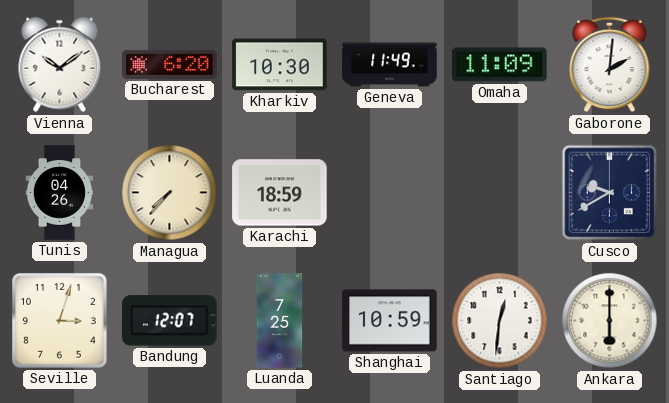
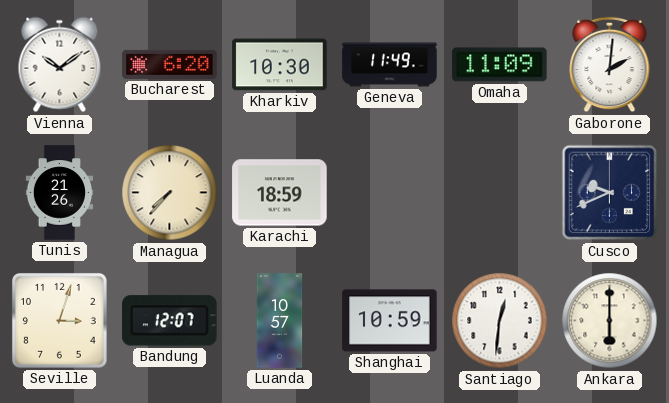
Tunis: 04:26 -> 21:26 (60, 193)
Cusco: 9:40 -> 9:41 (610, 193)
Luanda: 7:25 -> 10:57 (280, 321)
